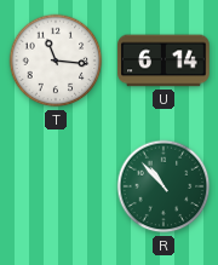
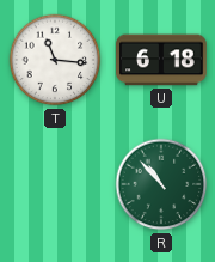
U: 6:14 -> 6:18 (161, 60)
